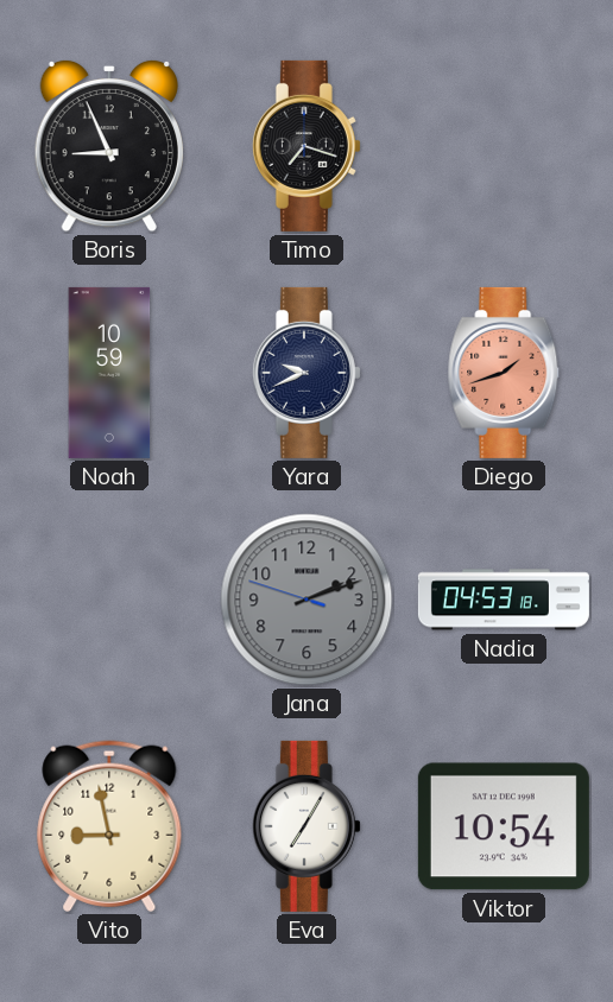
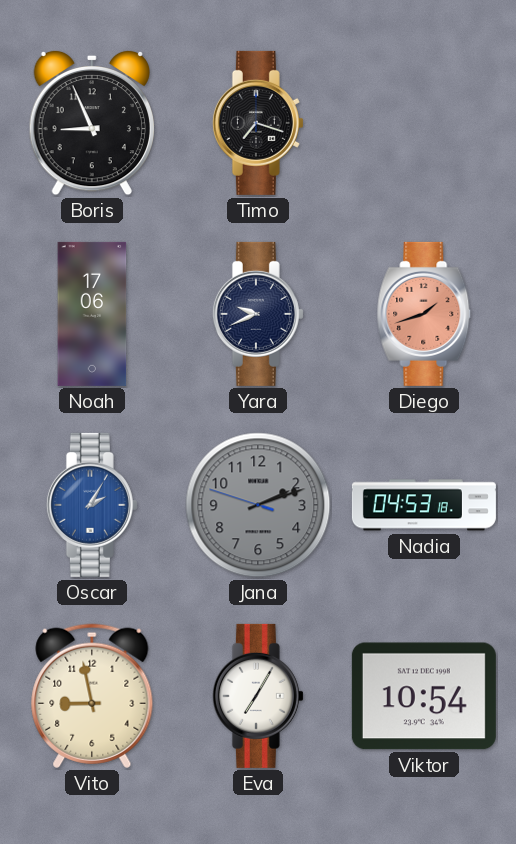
Noah: 10:59 -> 17:06 (92, 314)
Oscar: none -> 2:05 (92, 505)
